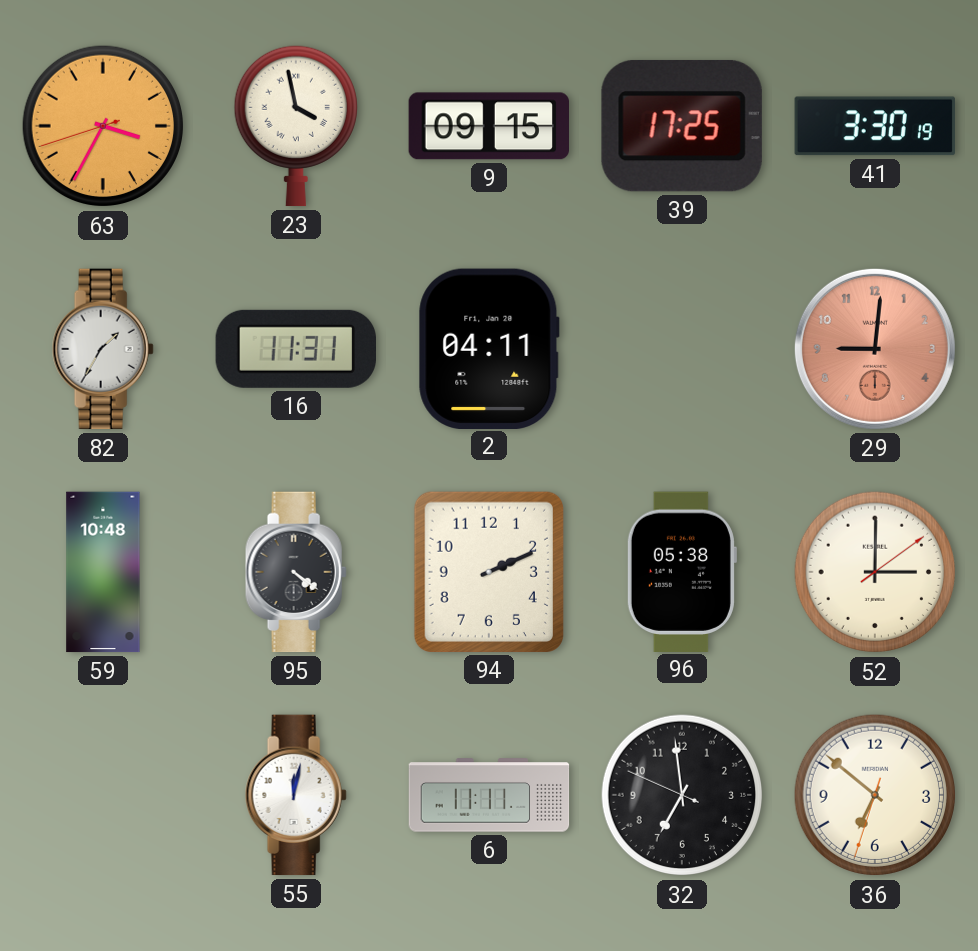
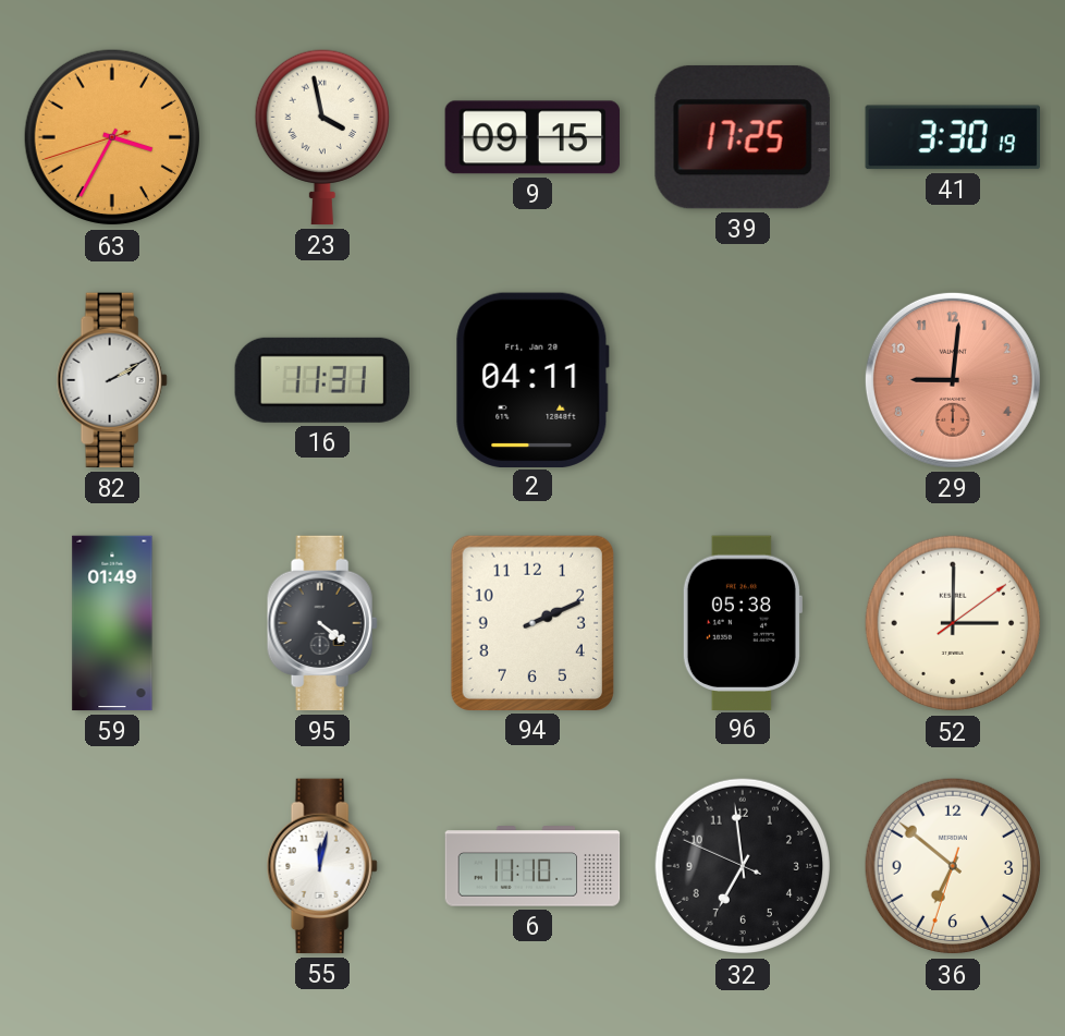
82: 1:35 -> 2:10 (112, 380)
59: 10:48 -> 01:49 (112, 623)
6: 11:11 -> 11:10 (532, 866)
